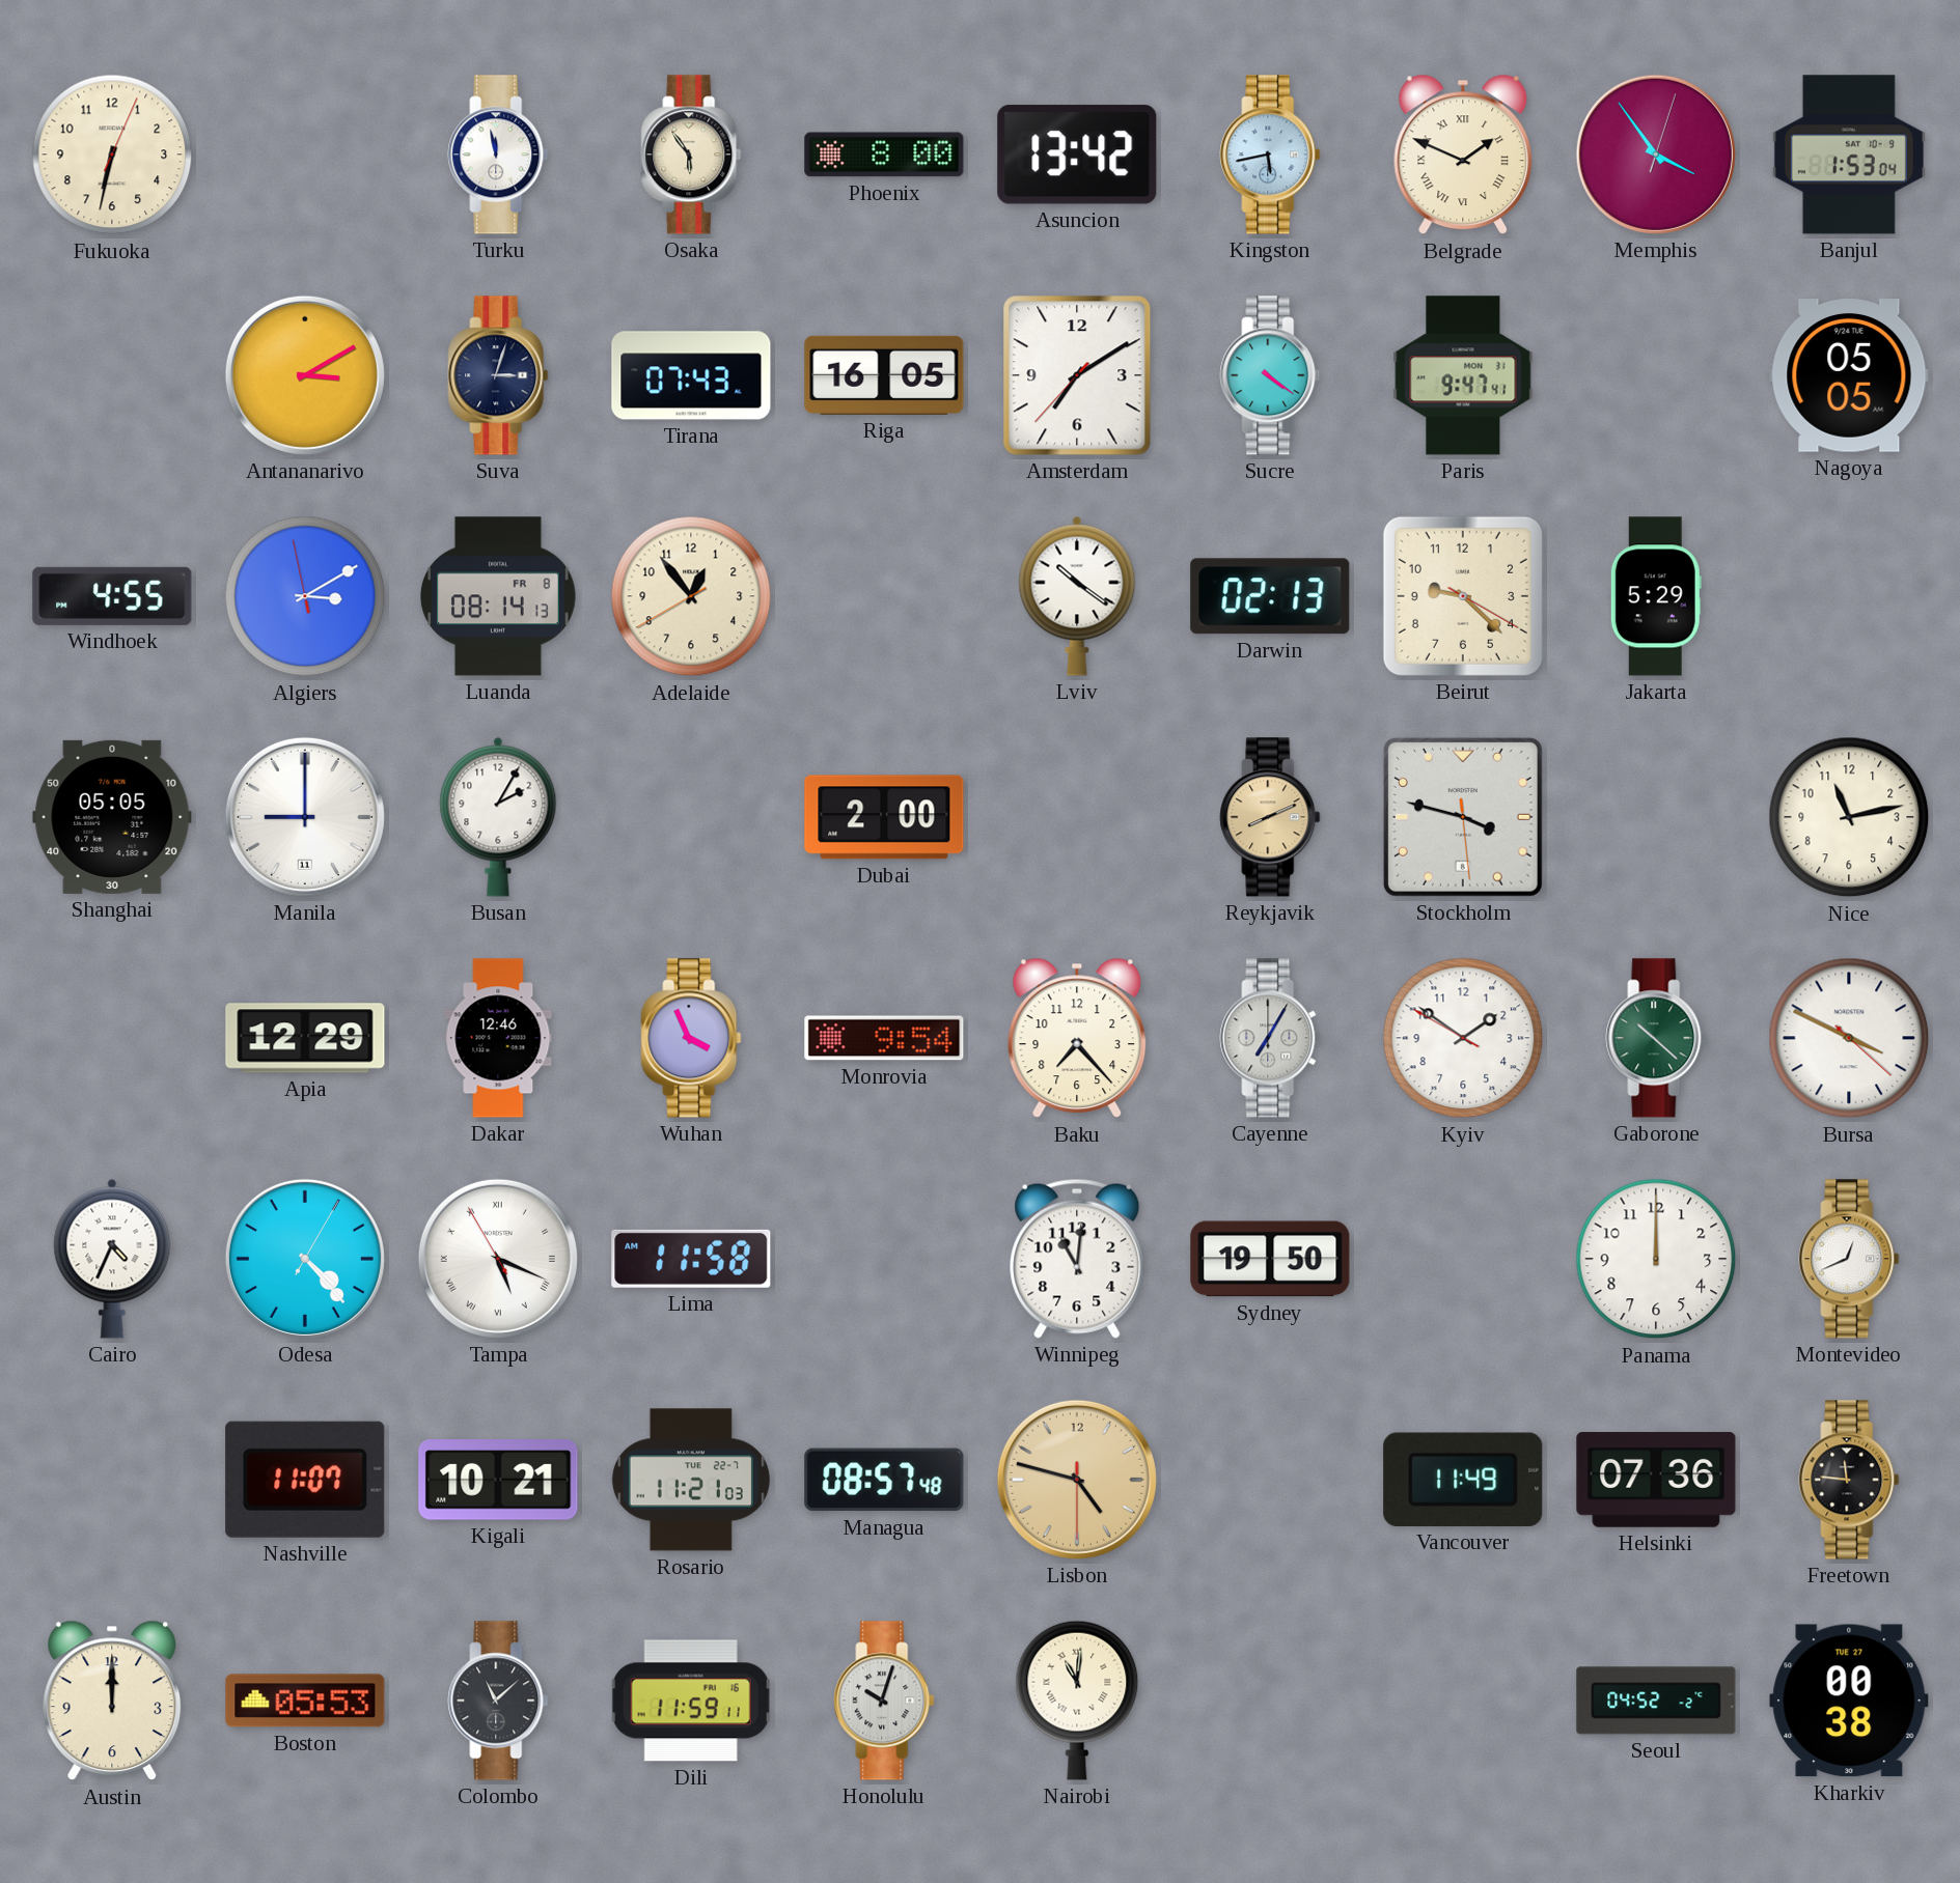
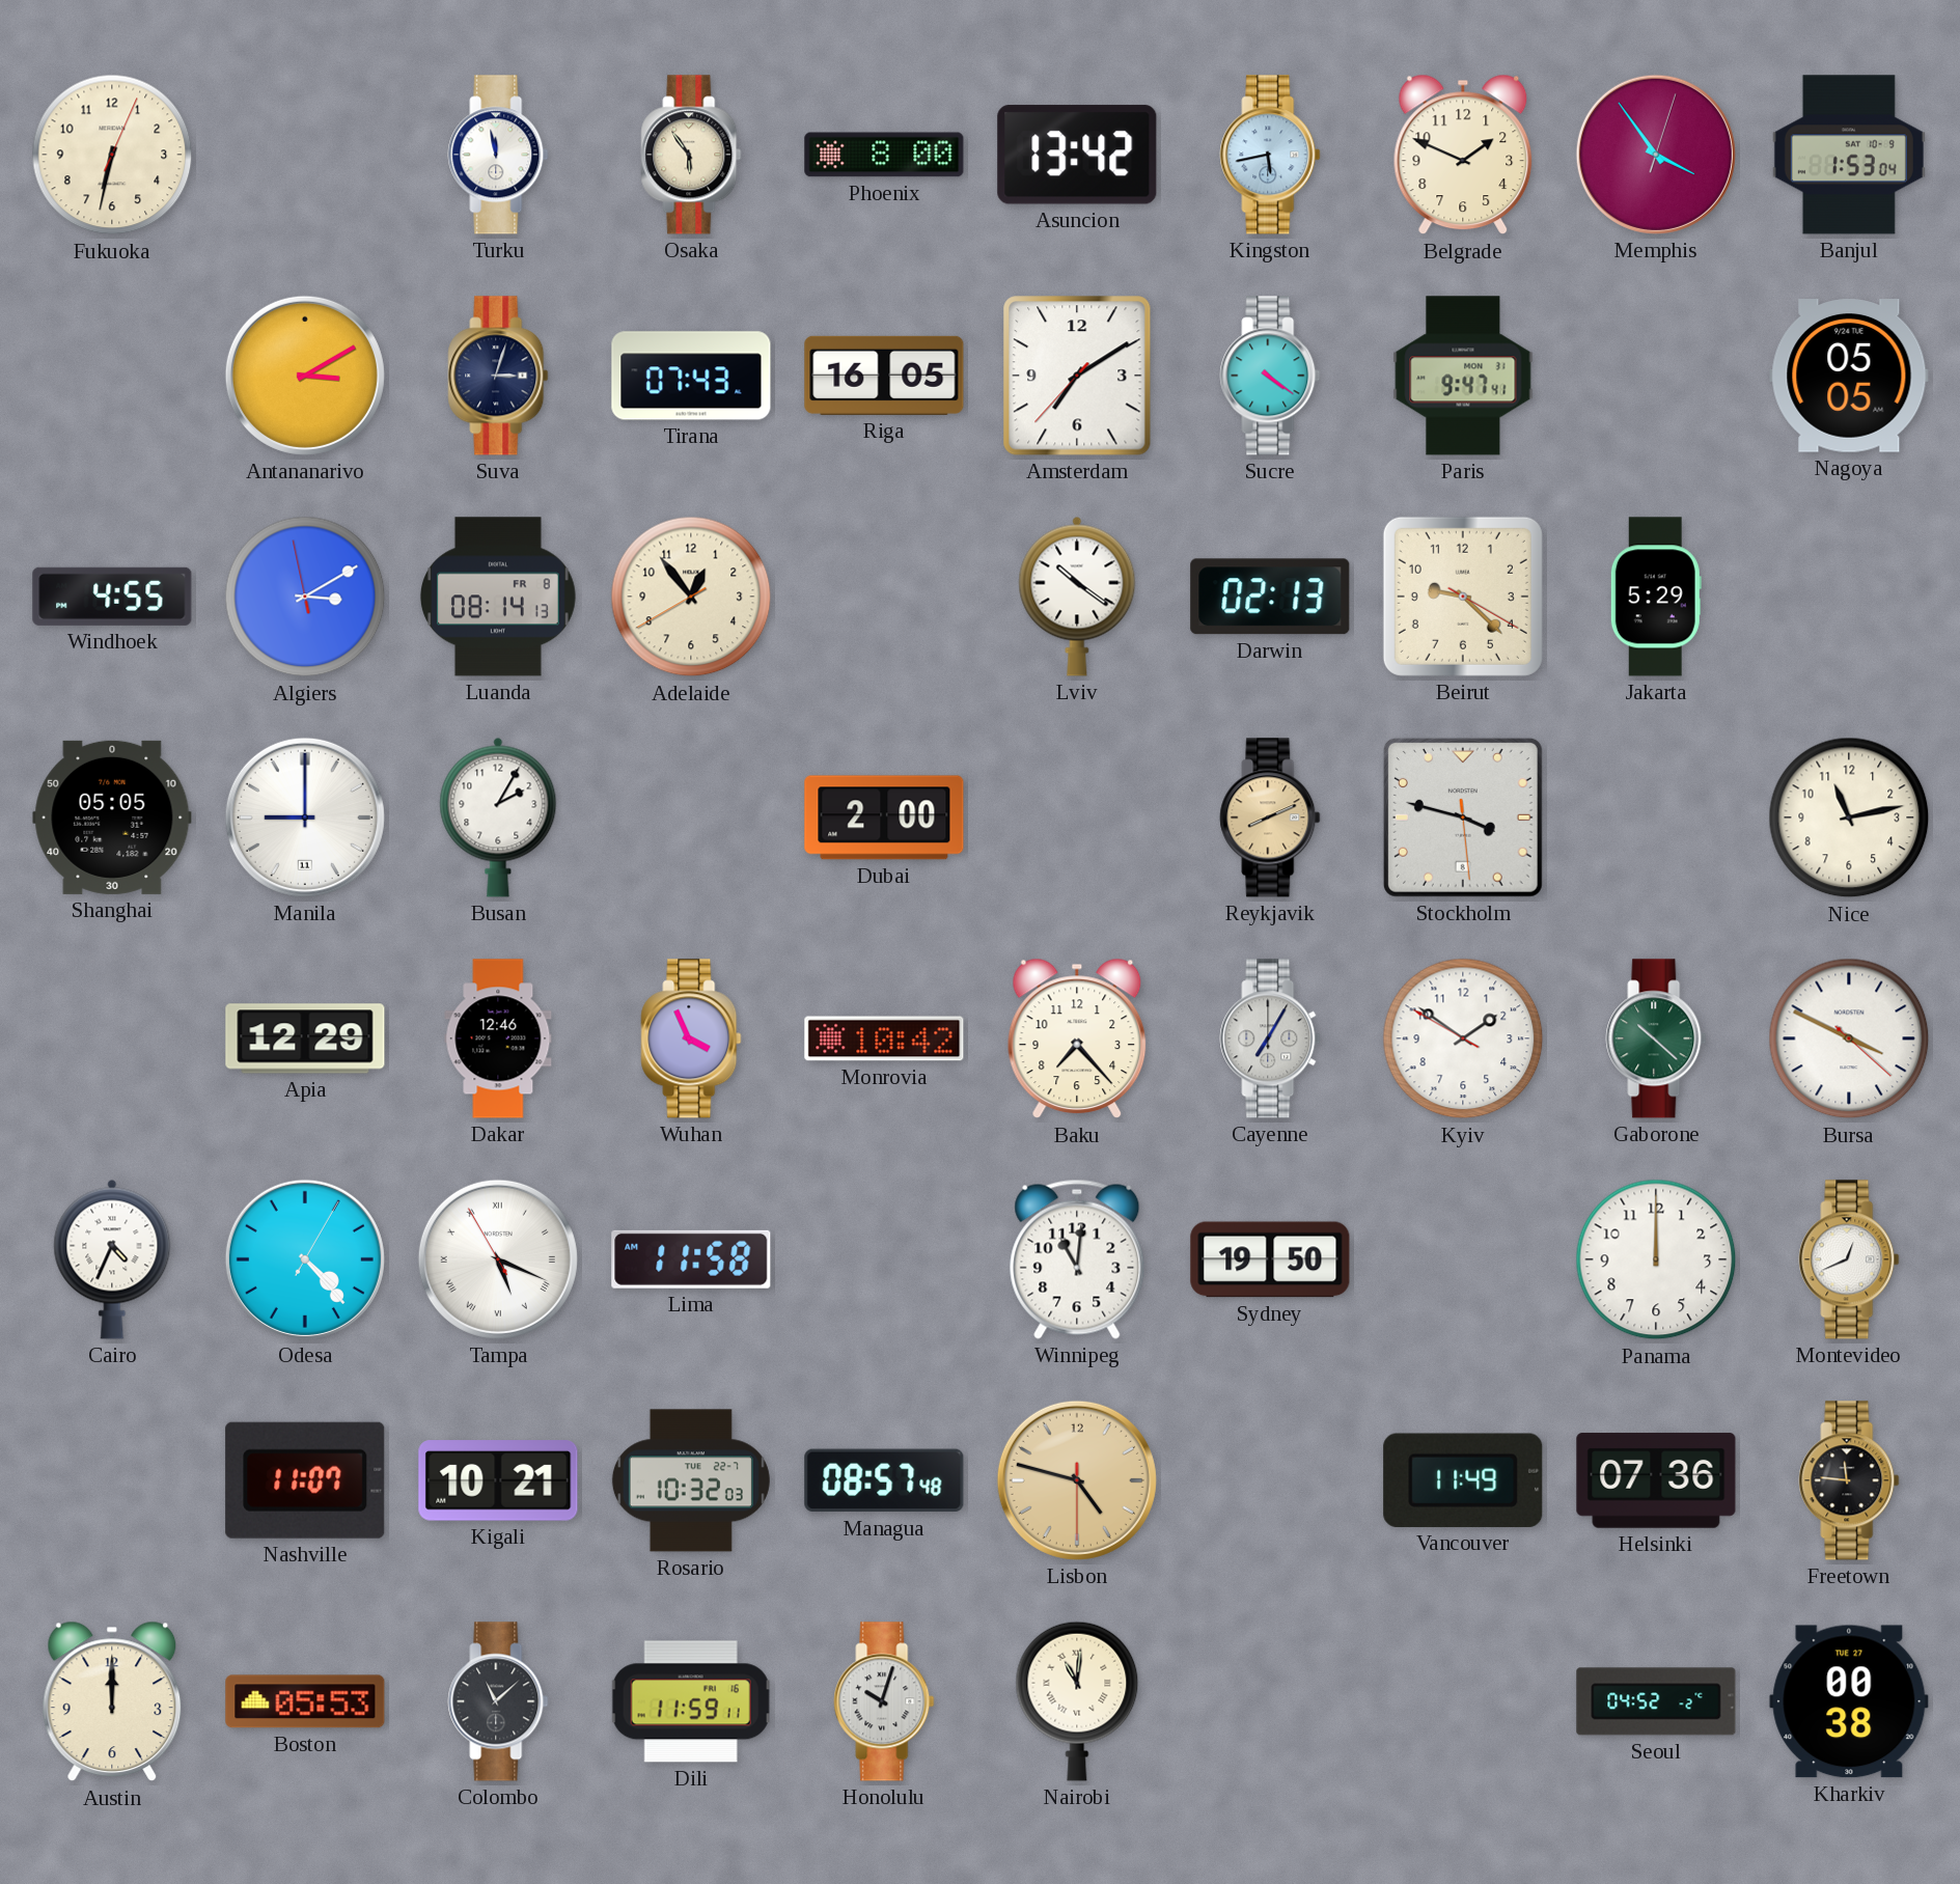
Belgrade numerals: Roman -> Arabic (1463, 155)
Monrovia: 9:54 -> 10:42 (884, 1038)
Rosario: 11:21 -> 10:32 (691, 1480)
